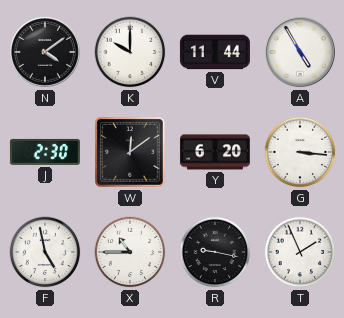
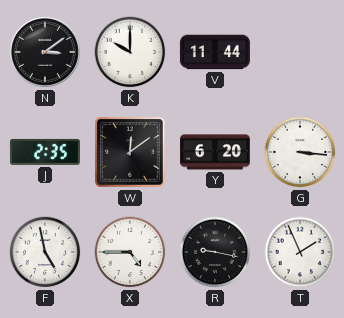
N: 4:09 -> 3:09 (45, 52)
A: 4:55 -> none (300, 52)
J: 2:30 -> 2:35 (45, 152)
X: 10:45 -> 4:45 (130, 252)
